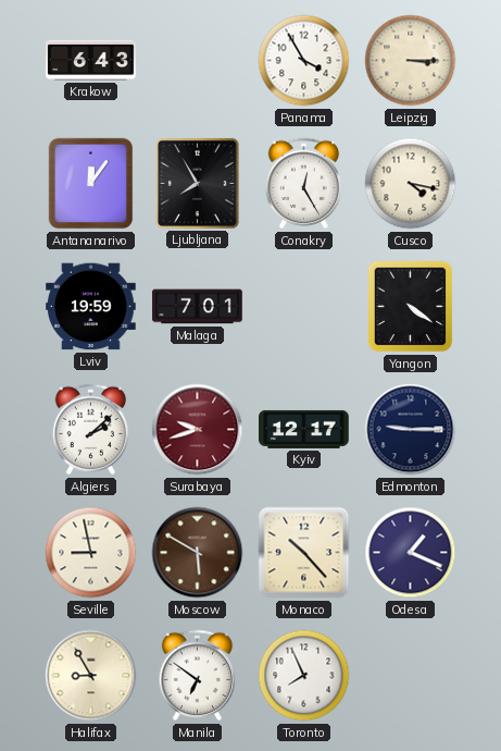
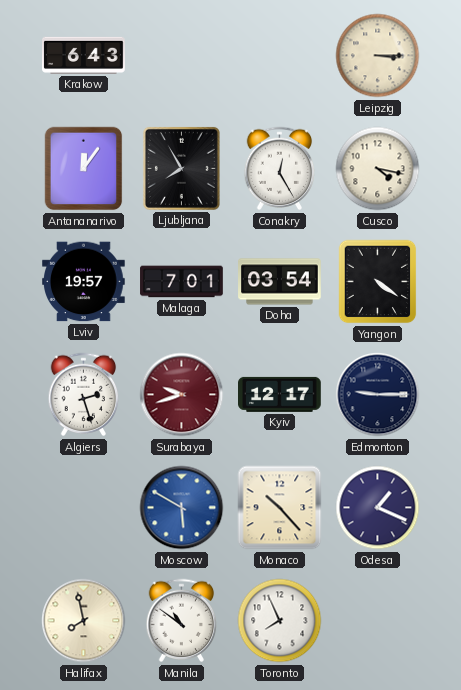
Panama: 3:55 -> none (304, 61)
Lviv: 19:59 -> 19:57 (84, 282)
Doha: none -> 03:54 (280, 282)
Algiers: 2:08 -> 2:27 (84, 395)
Seville: 8:58 -> none (91, 553)
Moscow dial: brown -> blue (182, 508)
Halifax: 8:55 -> 7:58 (84, 621)
Manila: 6:51 -> 10:51 (182, 621)
